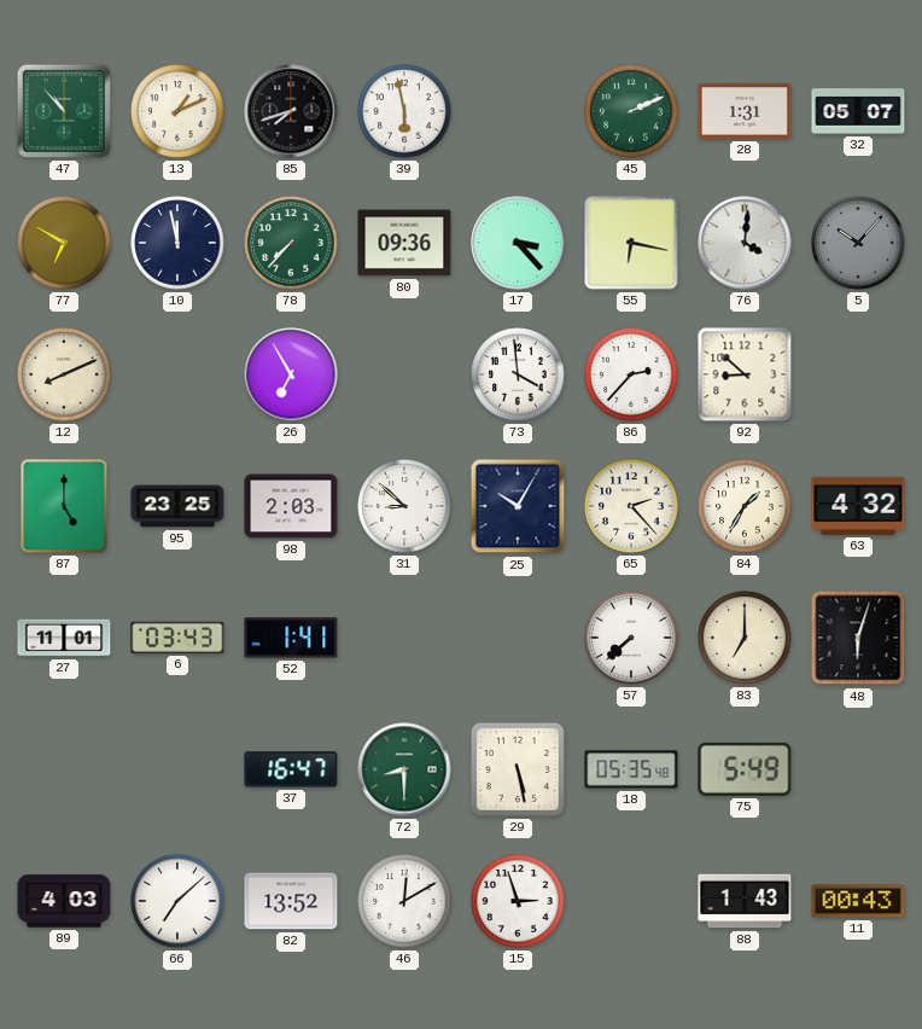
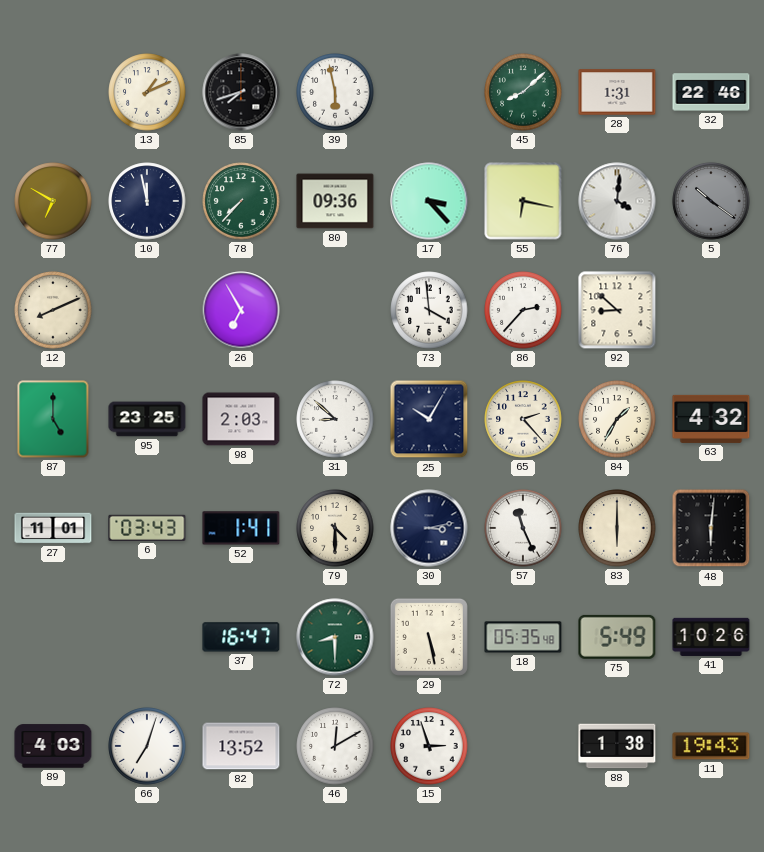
47: 10:53 -> none (64, 111)
45: 2:11 -> 8:08 (523, 92)
32: 05:07 -> 22:46 (711, 92)
5: 10:07 -> 10:21 (711, 201)
79: none -> 4:30 (335, 528)
30: none -> 3:13 (429, 528)
57: 7:38 -> 11:26 (523, 528)
83: 7:00 -> 6:00 (617, 528)
48: 6:03 -> 6:01 (711, 528)
41: none -> 10:26 (711, 637)
66: 7:08 -> 7:03 (147, 746)
88: 1:43 -> 1:38 (617, 746)
11: 00:43 -> 19:43 (711, 746)
